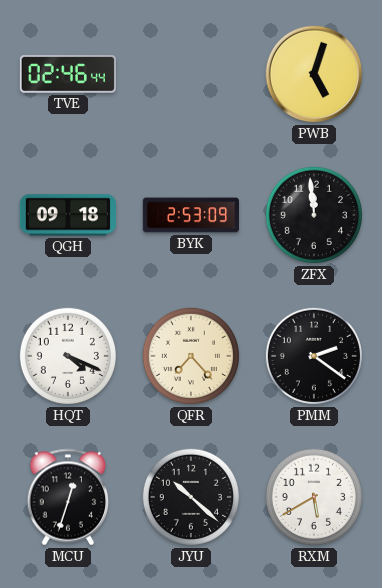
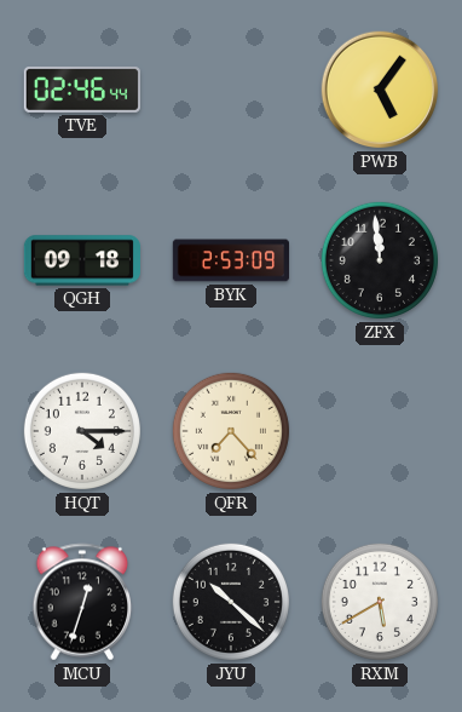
PWB: 5:03 -> 5:06 (380, 90)
HQT: 4:19 -> 4:15 (82, 431)
PMM: 2:21 -> none (314, 356)
